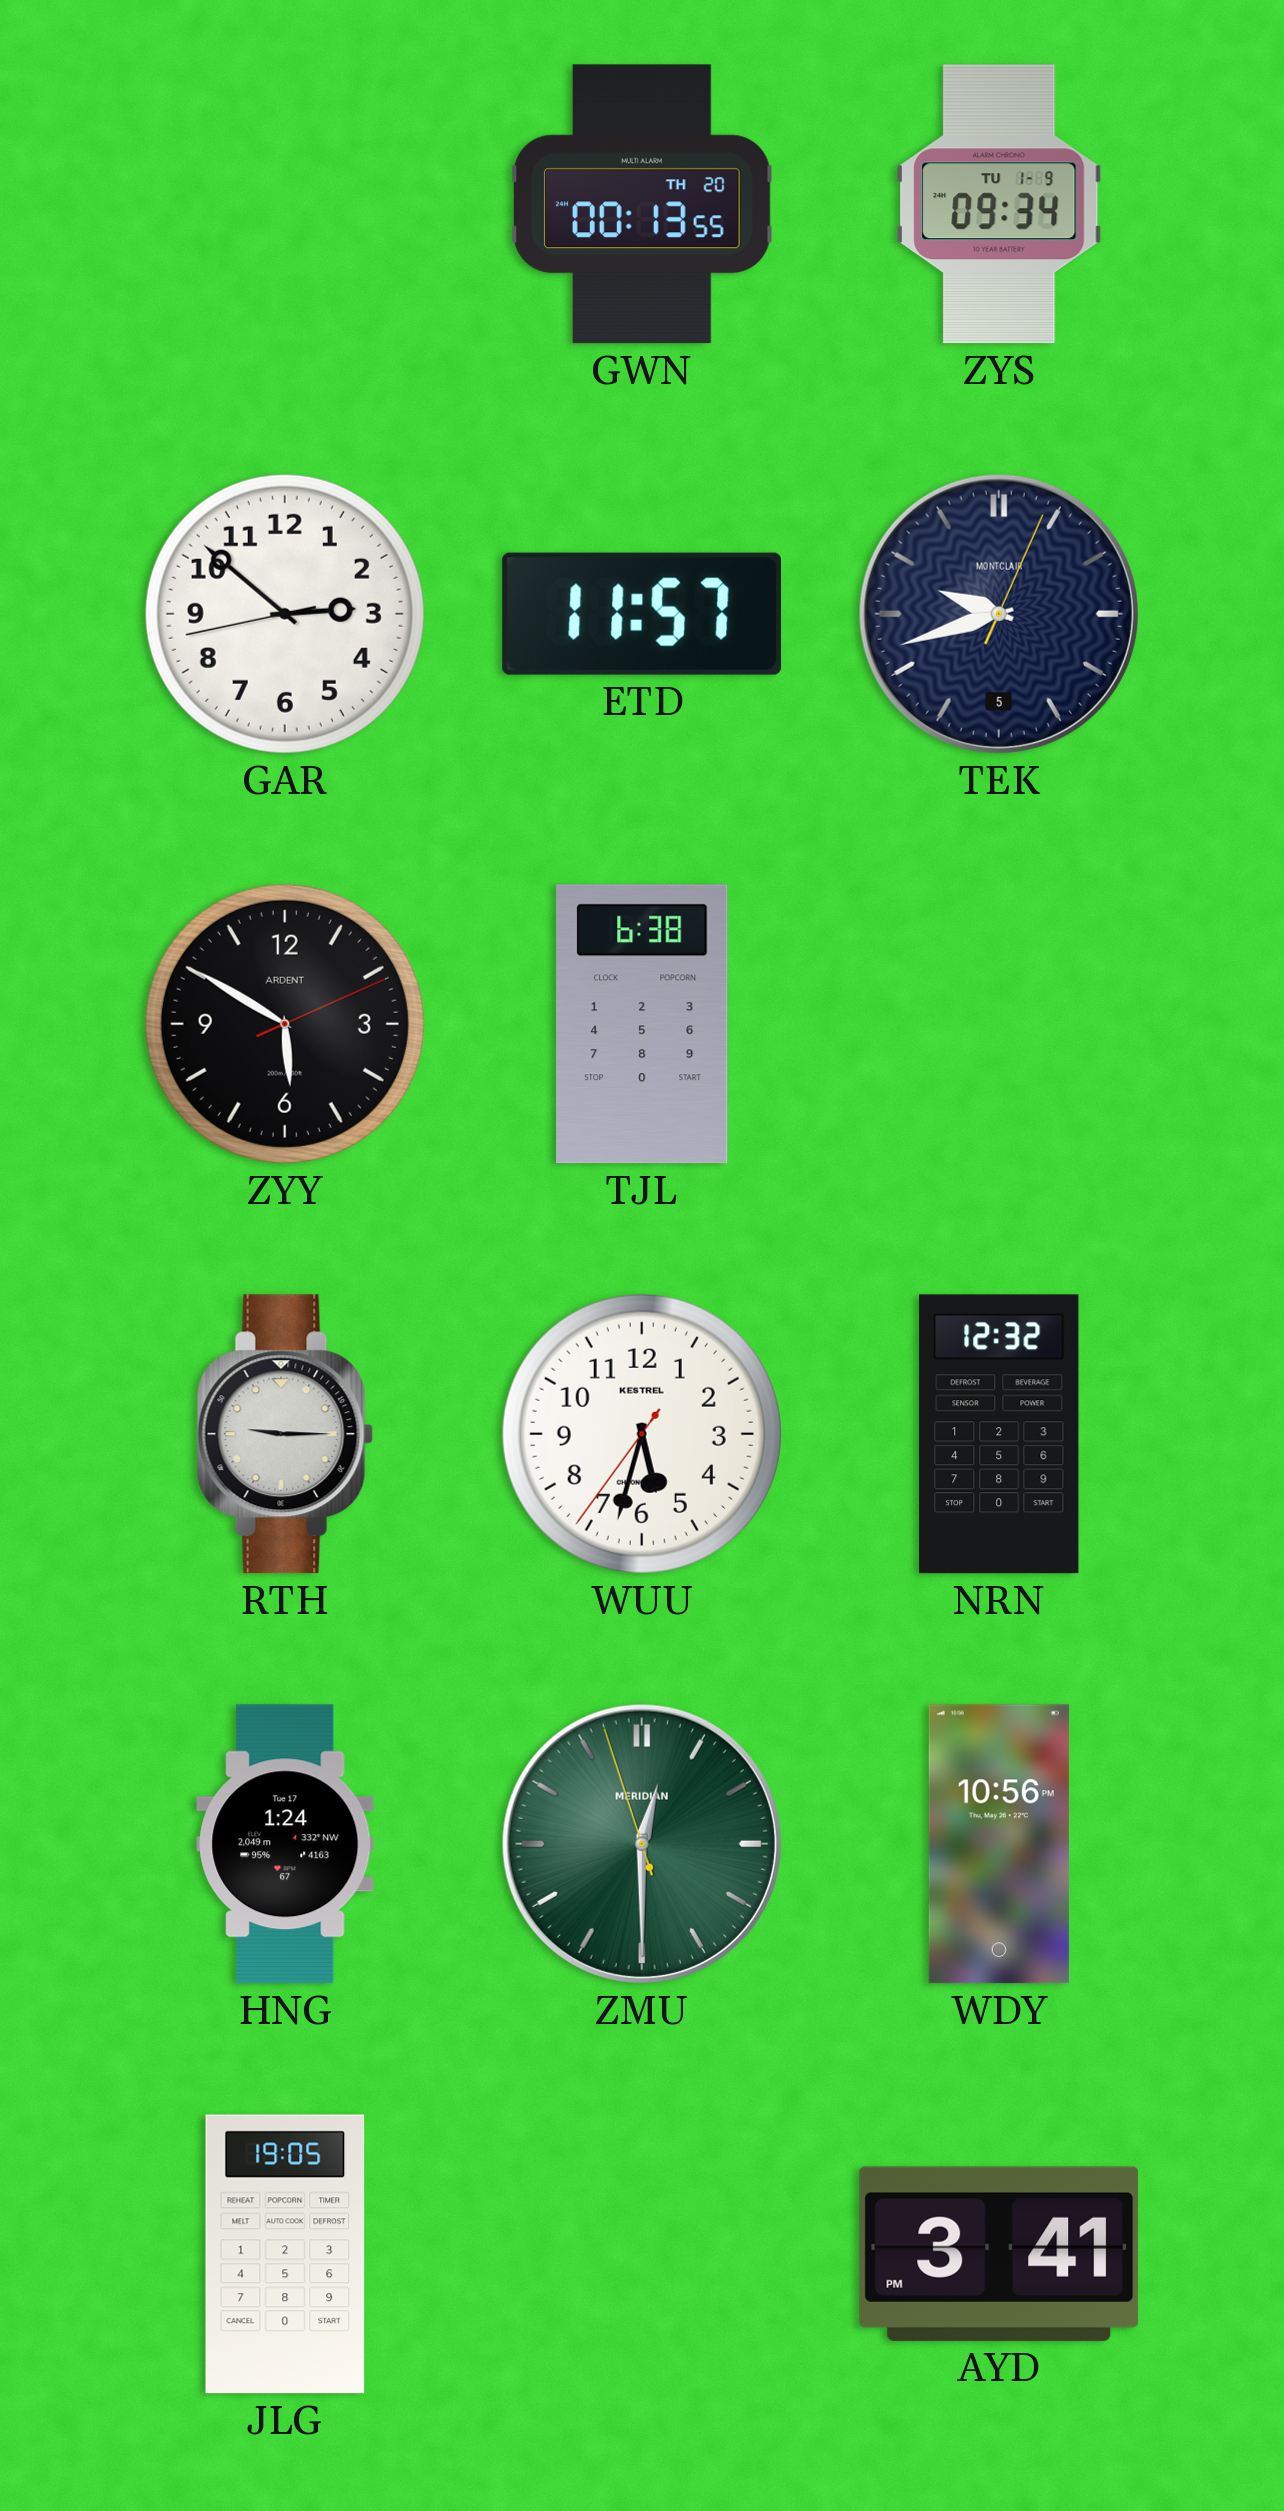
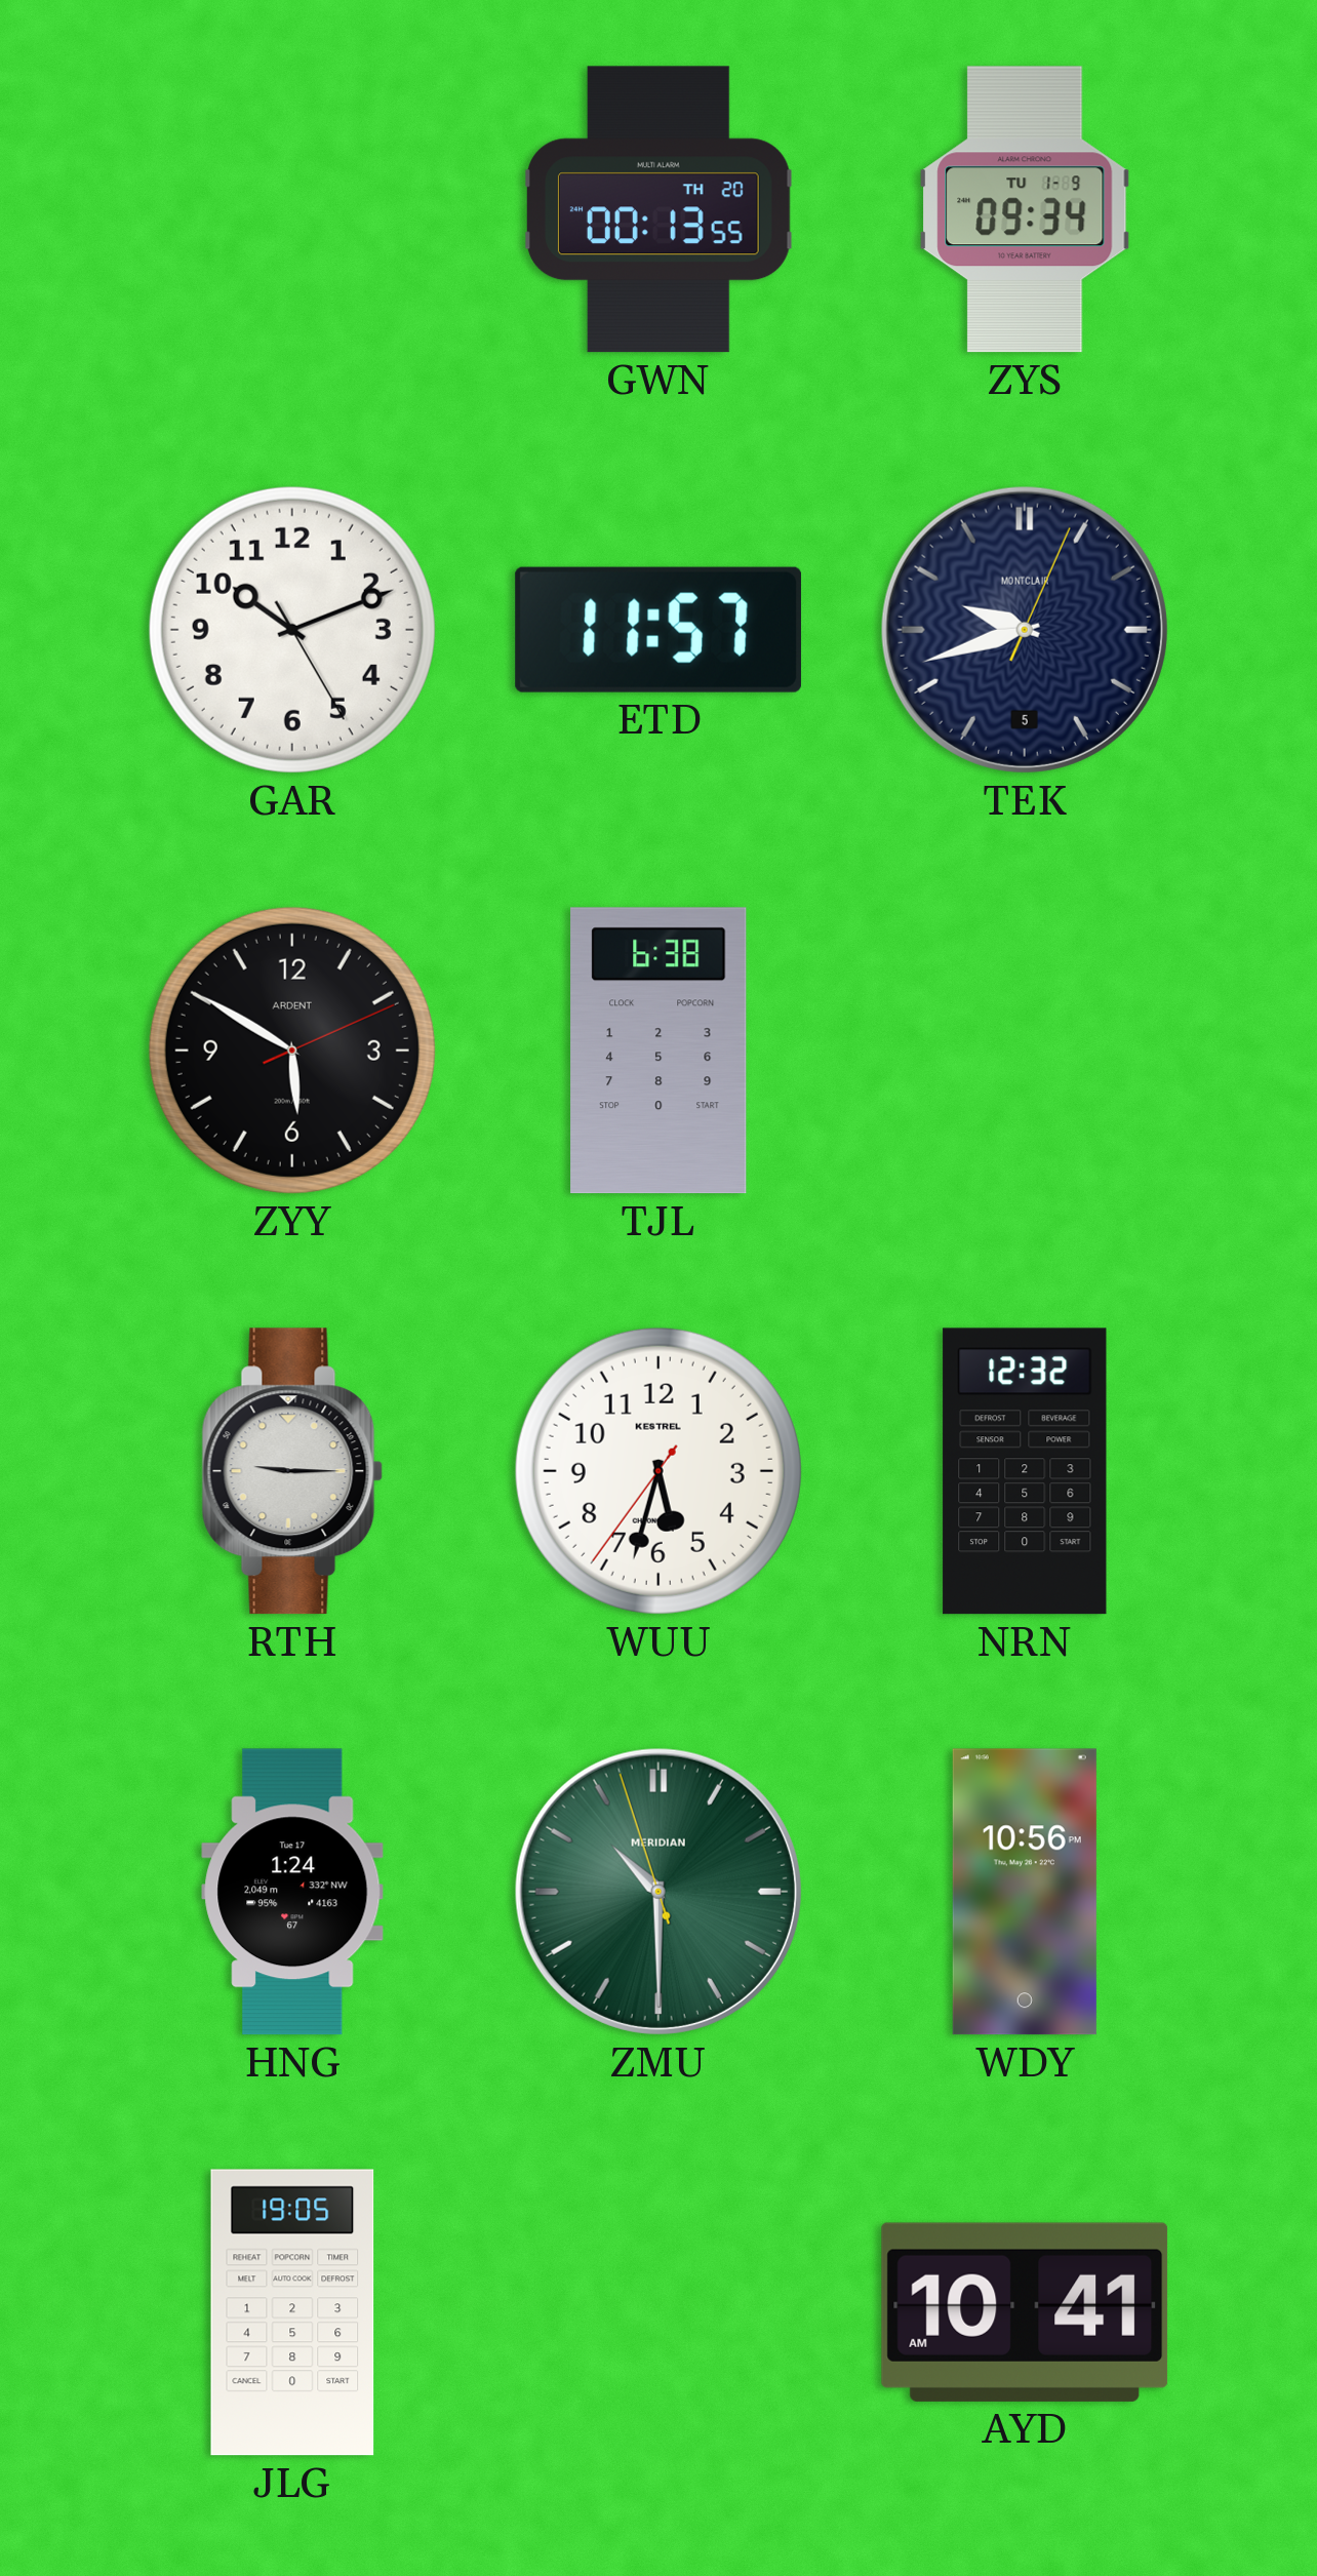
GAR: 2:51 -> 10:11 (292, 630)
ZMU: 12:29 -> 10:29 (658, 1892)
AYD: 3:41 -> 10:41 (1025, 2312)
